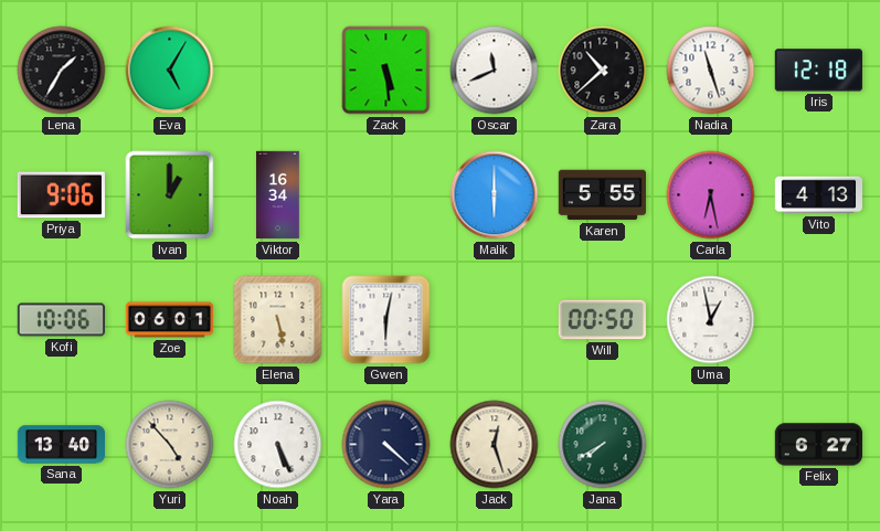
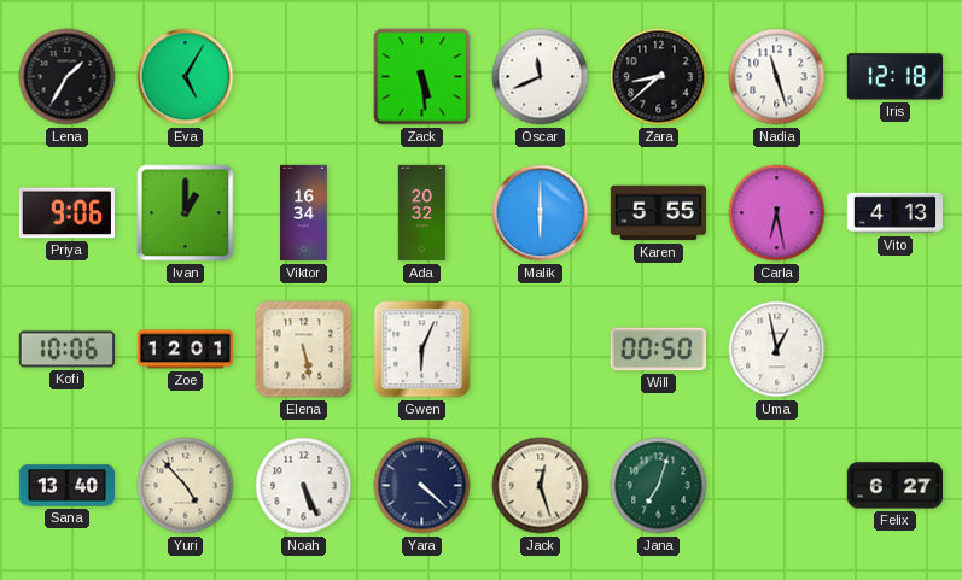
Zara: 10:38 -> 8:38 (659, 77)
Ada: none -> 20:32 (422, 213)
Zoe: 06:01 -> 12:01 (186, 350)
Gwen: 6:02 -> 6:04 (422, 350)
Jana: 7:40 -> 7:03 (659, 486)
